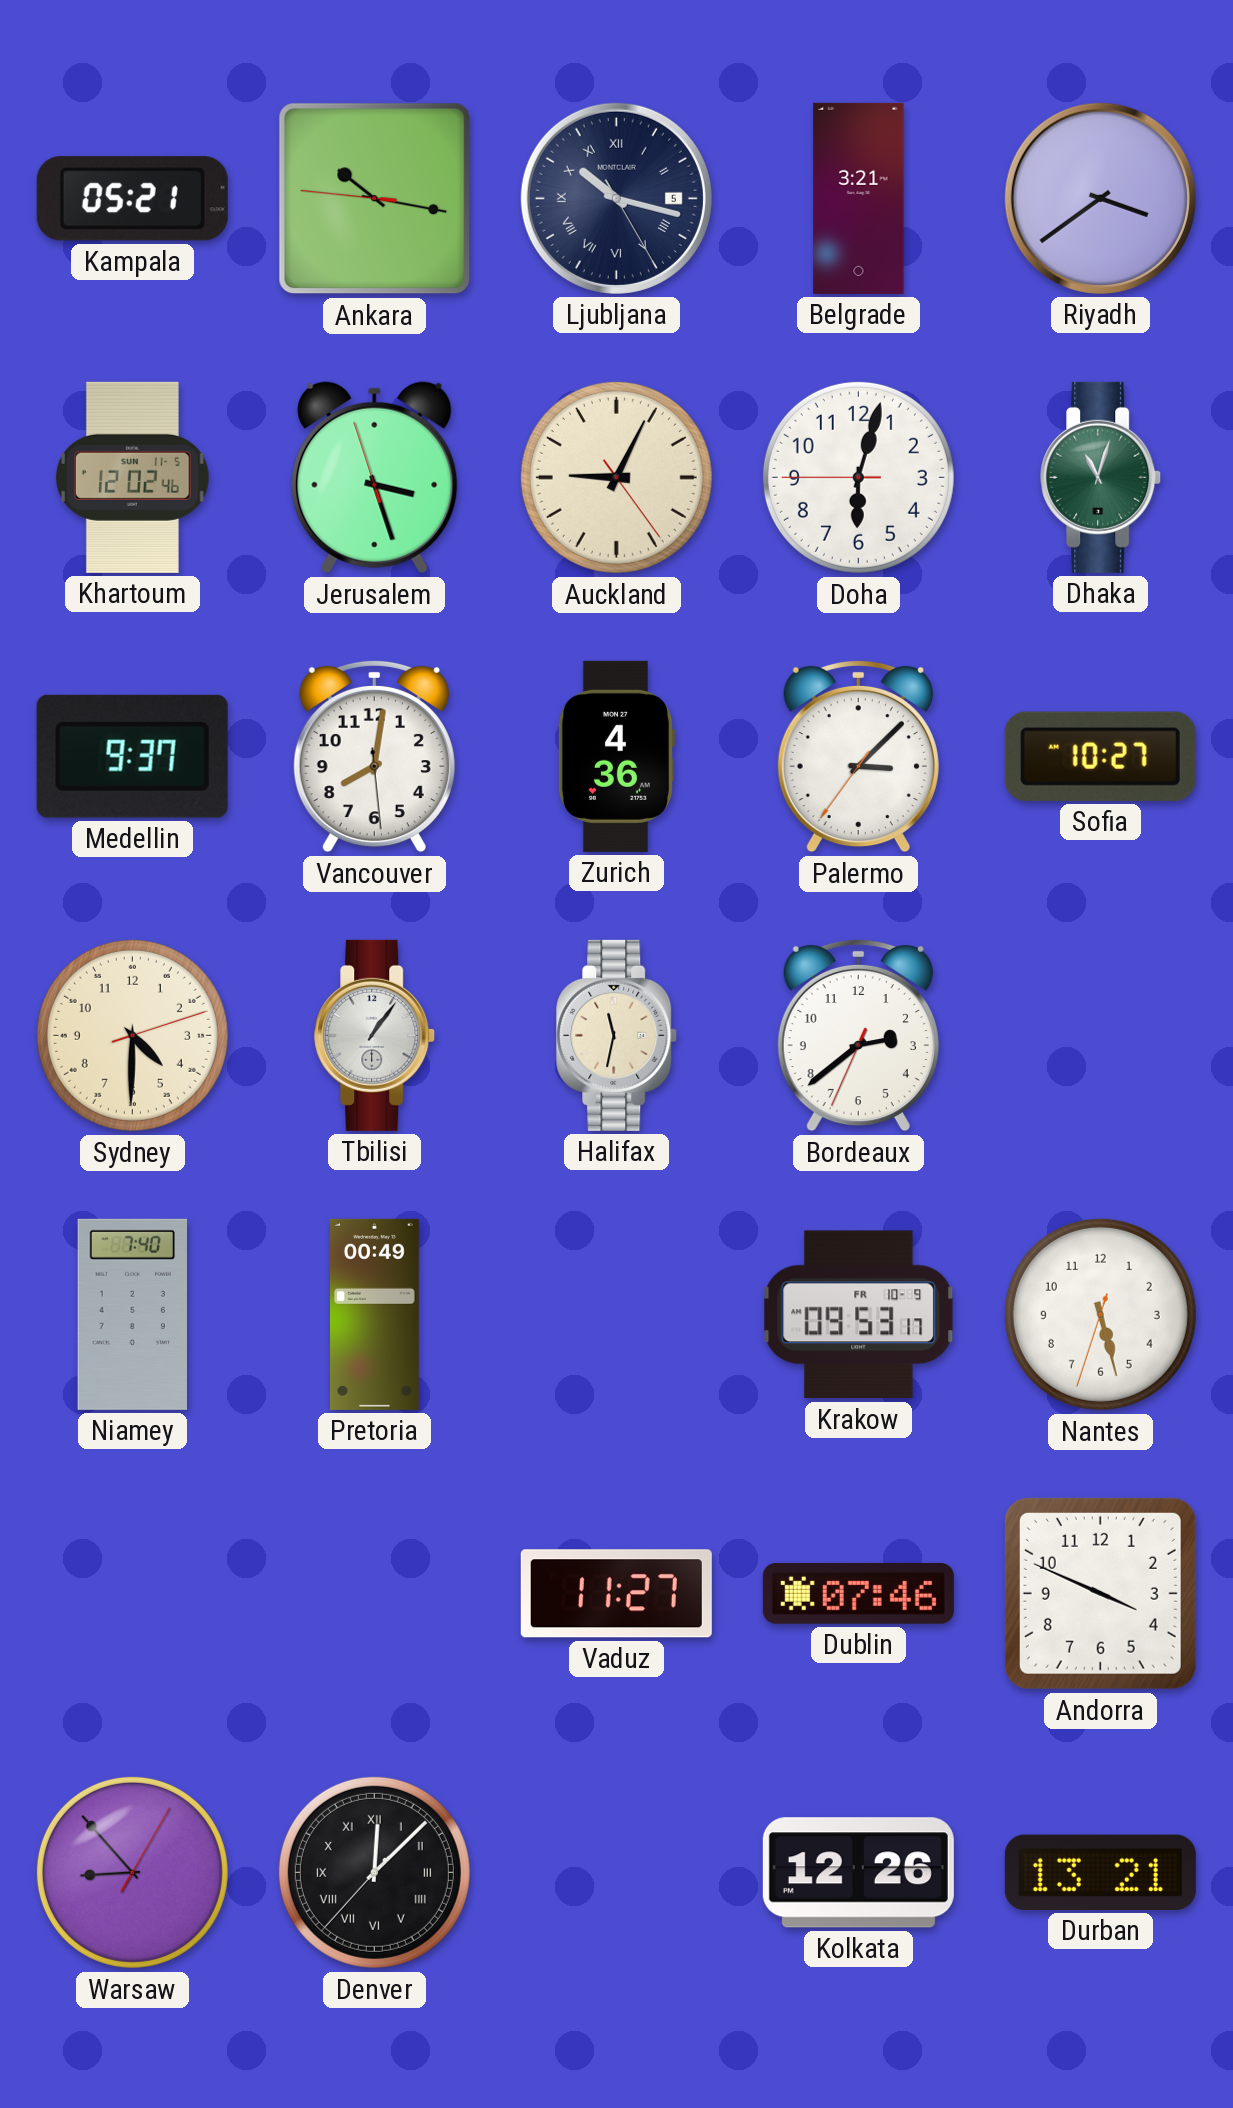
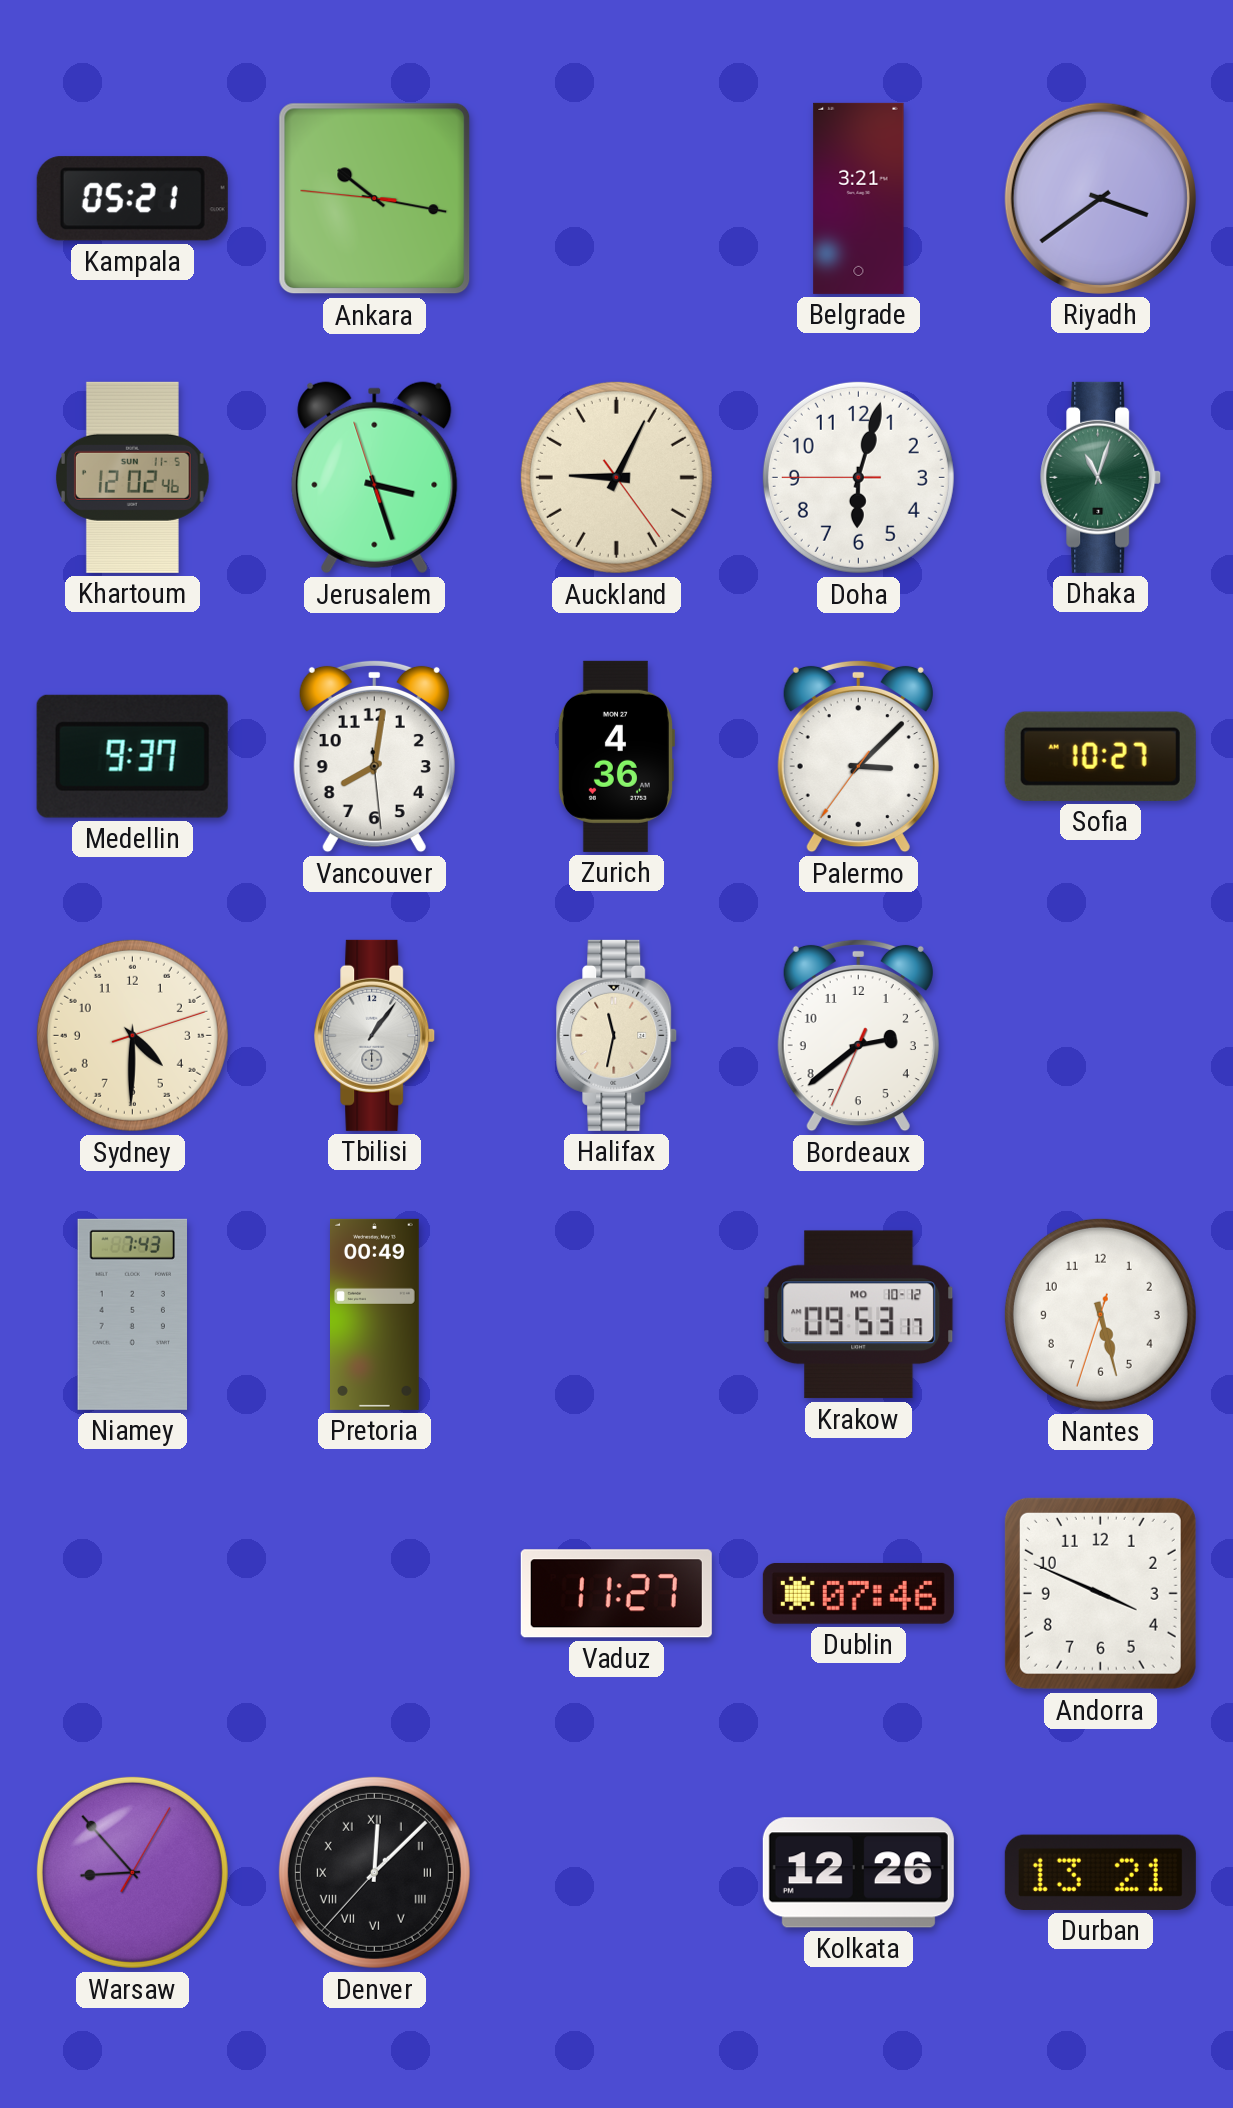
Ljubljana: 10:17 -> none (616, 198)
Niamey: 7:40 -> 7:43 (132, 1314)
Krakow date: FR 10-9 -> MO 10-12 (859, 1315)
